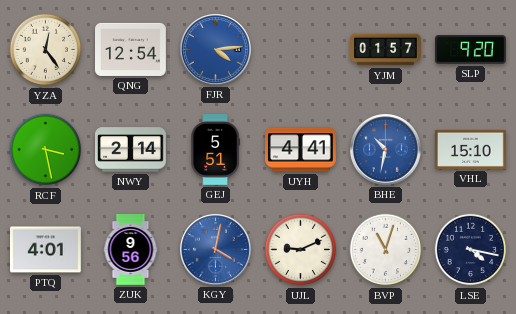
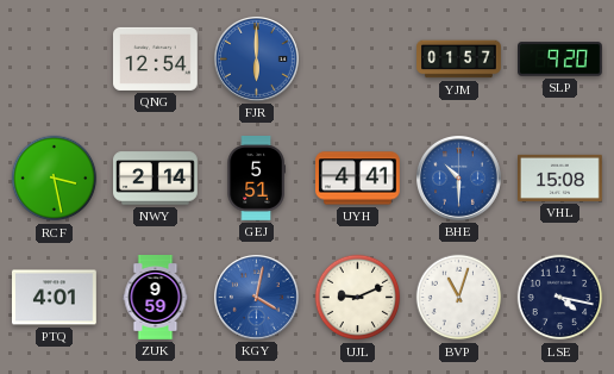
YZA: 12:24 -> none (46, 50)
FJR: 4:14 -> 6:00 (257, 60)
BHE: 10:32 -> 10:30 (459, 179)
VHL: 15:10 -> 15:08 (560, 177)
ZUK: 9:56 -> 9:59 (156, 298)
